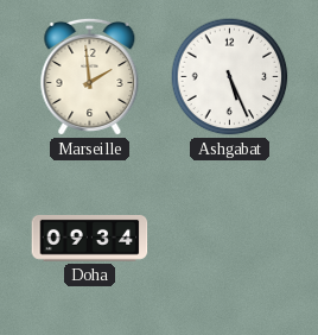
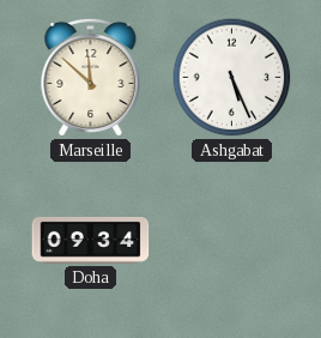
Marseille: 1:59 -> 11:52 (91, 77)
